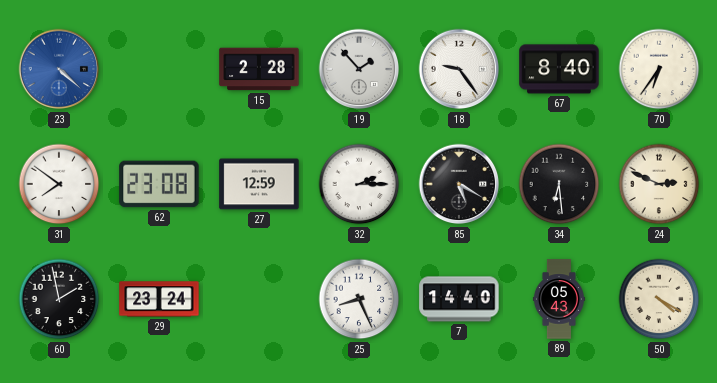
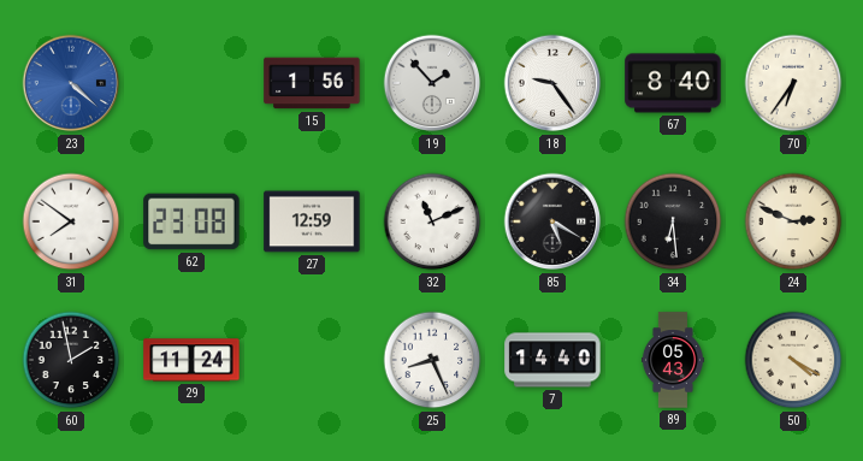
15: 2:28 -> 1:56 (312, 83)
32: 2:15 -> 11:11 (432, 221)
29: 23:24 -> 11:24 (191, 360)
